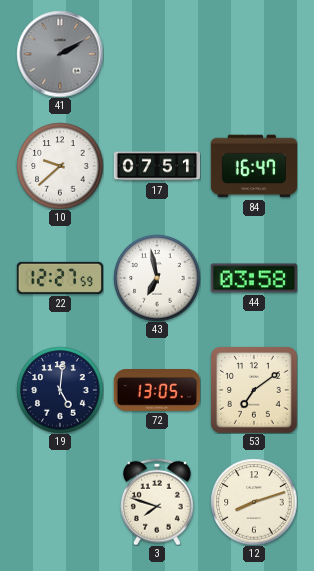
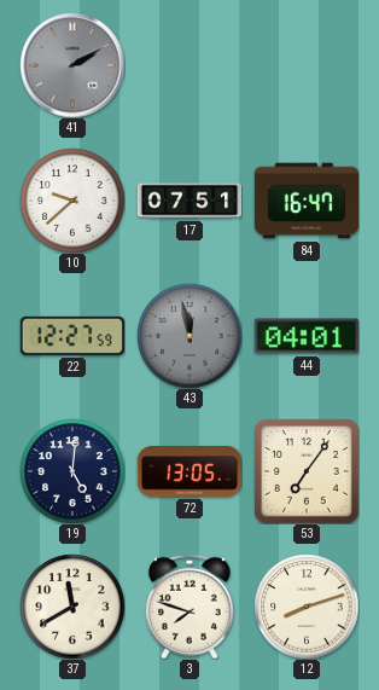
43: 6:58 -> 11:58 (189, 336)
43 dial: white -> grey (189, 336)
44: 03:58 -> 04:01 (307, 336)
53: 7:09 -> 7:06 (307, 471)
37: none -> 11:40 (72, 607)
